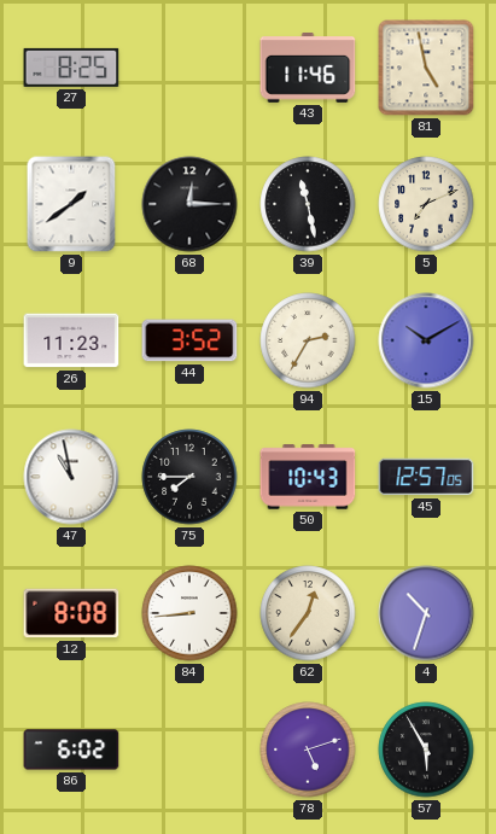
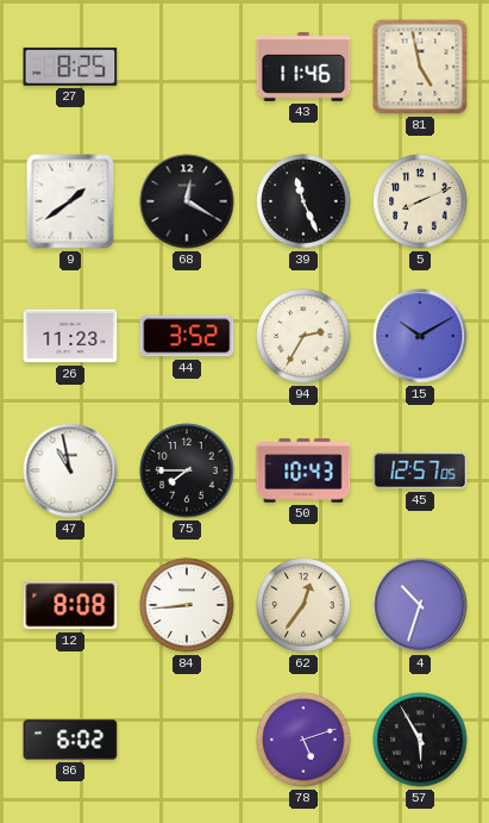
68: 12:15 -> 12:20 (187, 201)
39: 11:28 -> 11:26 (303, 201)
5: 7:11 -> 8:11 (420, 201)
